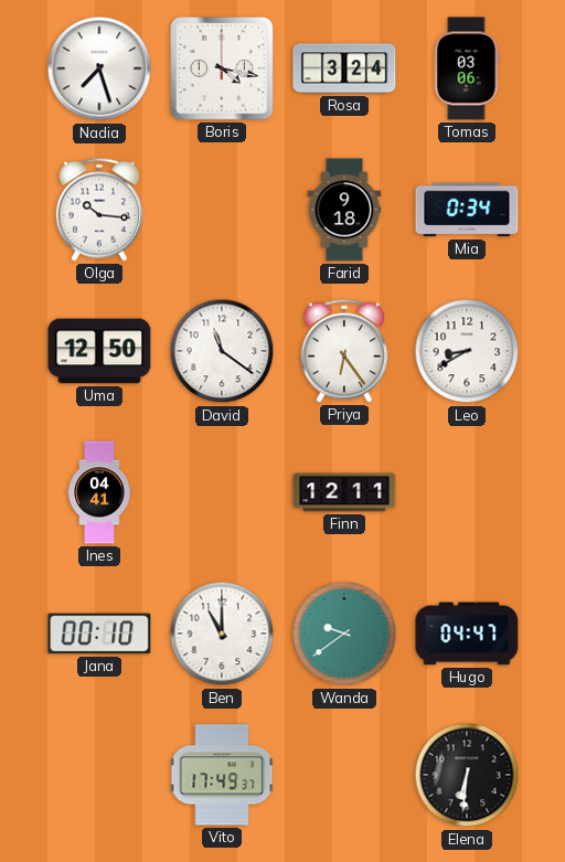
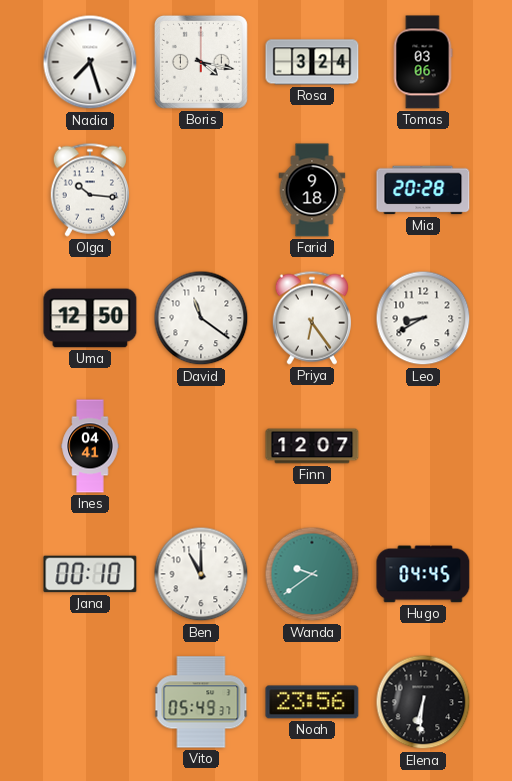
Mia: 0:34 -> 20:28 (423, 190)
Finn: 12:11 -> 12:07 (312, 446)
Hugo: 04:47 -> 04:45 (423, 574)
Vito: 17:49 -> 05:49 (201, 702)
Noah: none -> 23:56 (312, 702)
